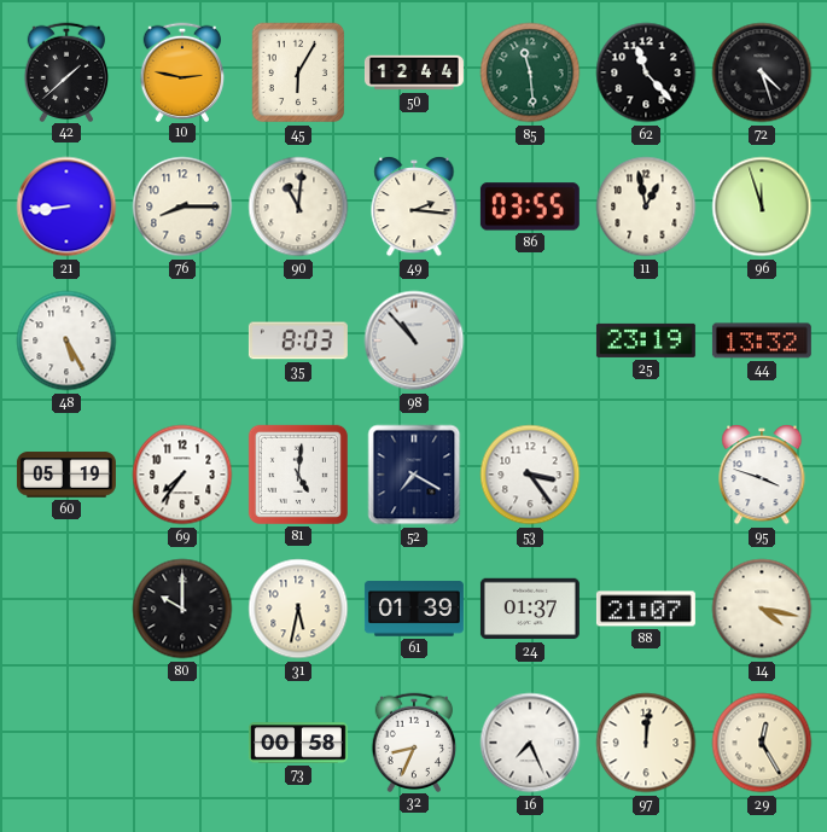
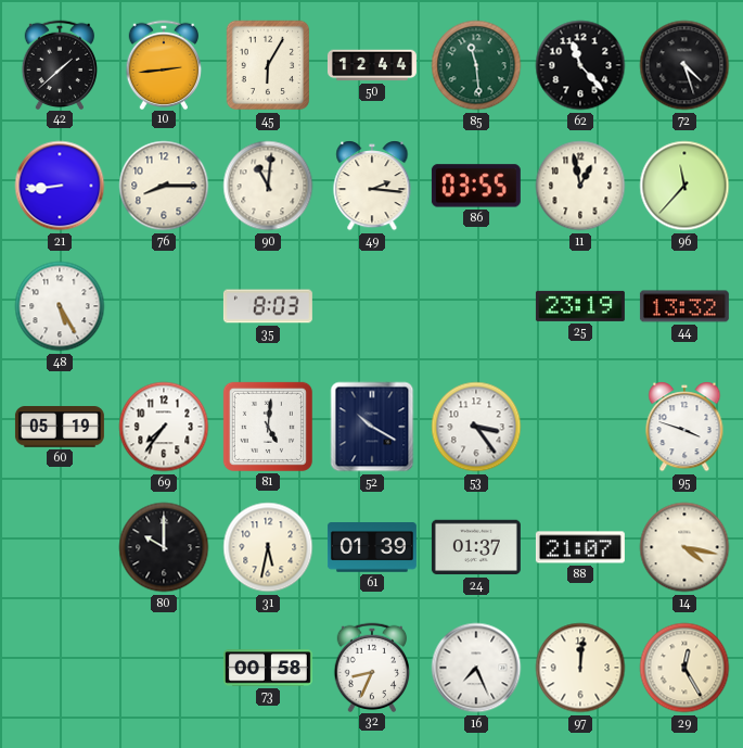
10: 2:47 -> 2:44 (164, 64)
96: 11:57 -> 11:37 (684, 186)
98: 10:53 -> none (414, 341)
52: 7:20 -> 10:20 (372, 427)
